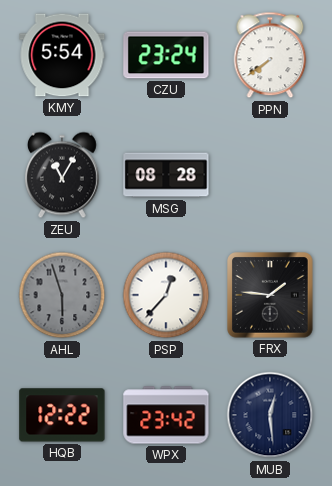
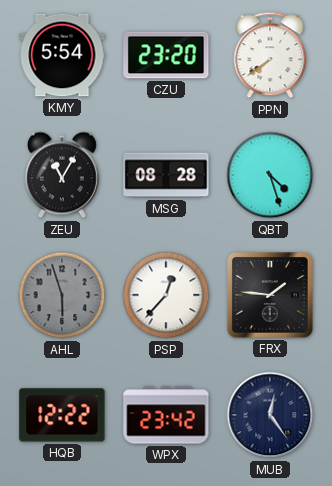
CZU: 23:24 -> 23:20 (166, 55)
QBT: none -> 4:27 (270, 175)
MUB: 12:29 -> 12:24 (270, 415)
